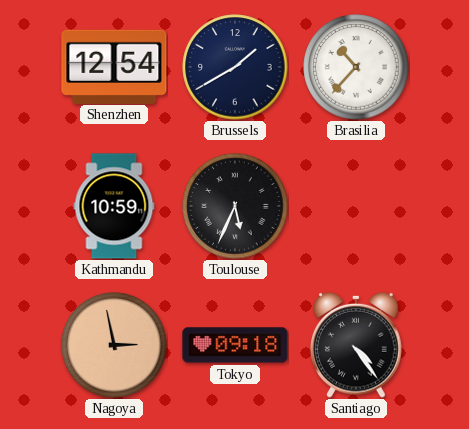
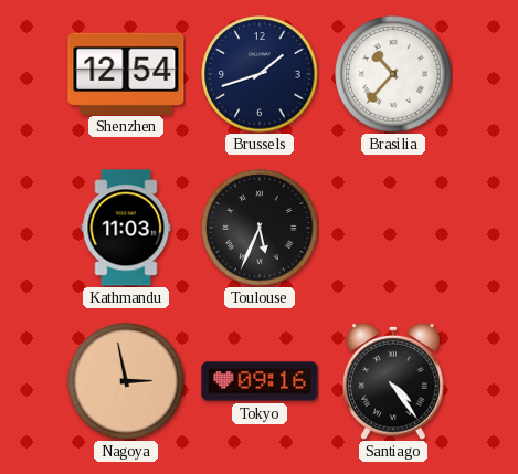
Brussels: 1:40 -> 1:42 (260, 74)
Kathmandu: 10:59 -> 11:03 (126, 228)
Tokyo: 09:18 -> 09:16 (260, 381)
